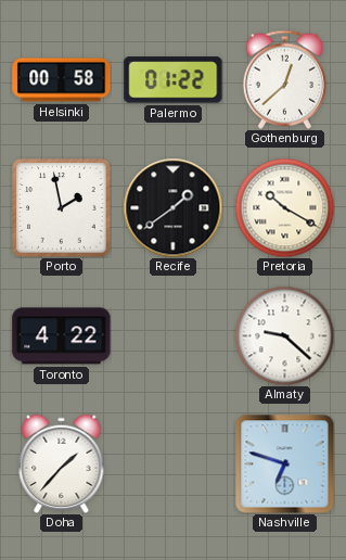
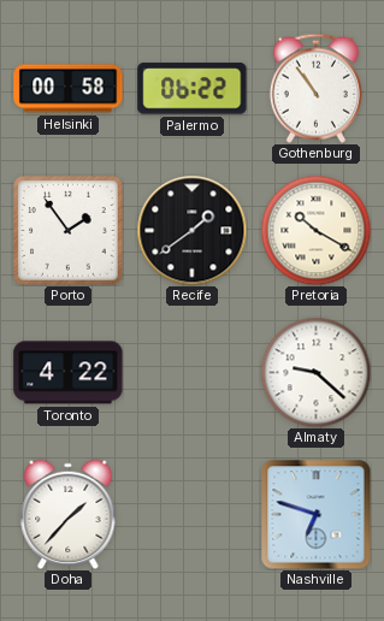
Palermo: 01:22 -> 06:22 (193, 89)
Gothenburg: 12:38 -> 10:54 (315, 88)
Porto: 1:58 -> 1:54 (69, 231)
